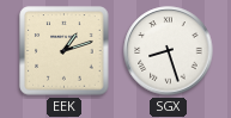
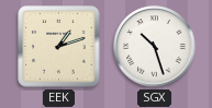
SGX: 8:27 -> 10:27 (155, 47)
